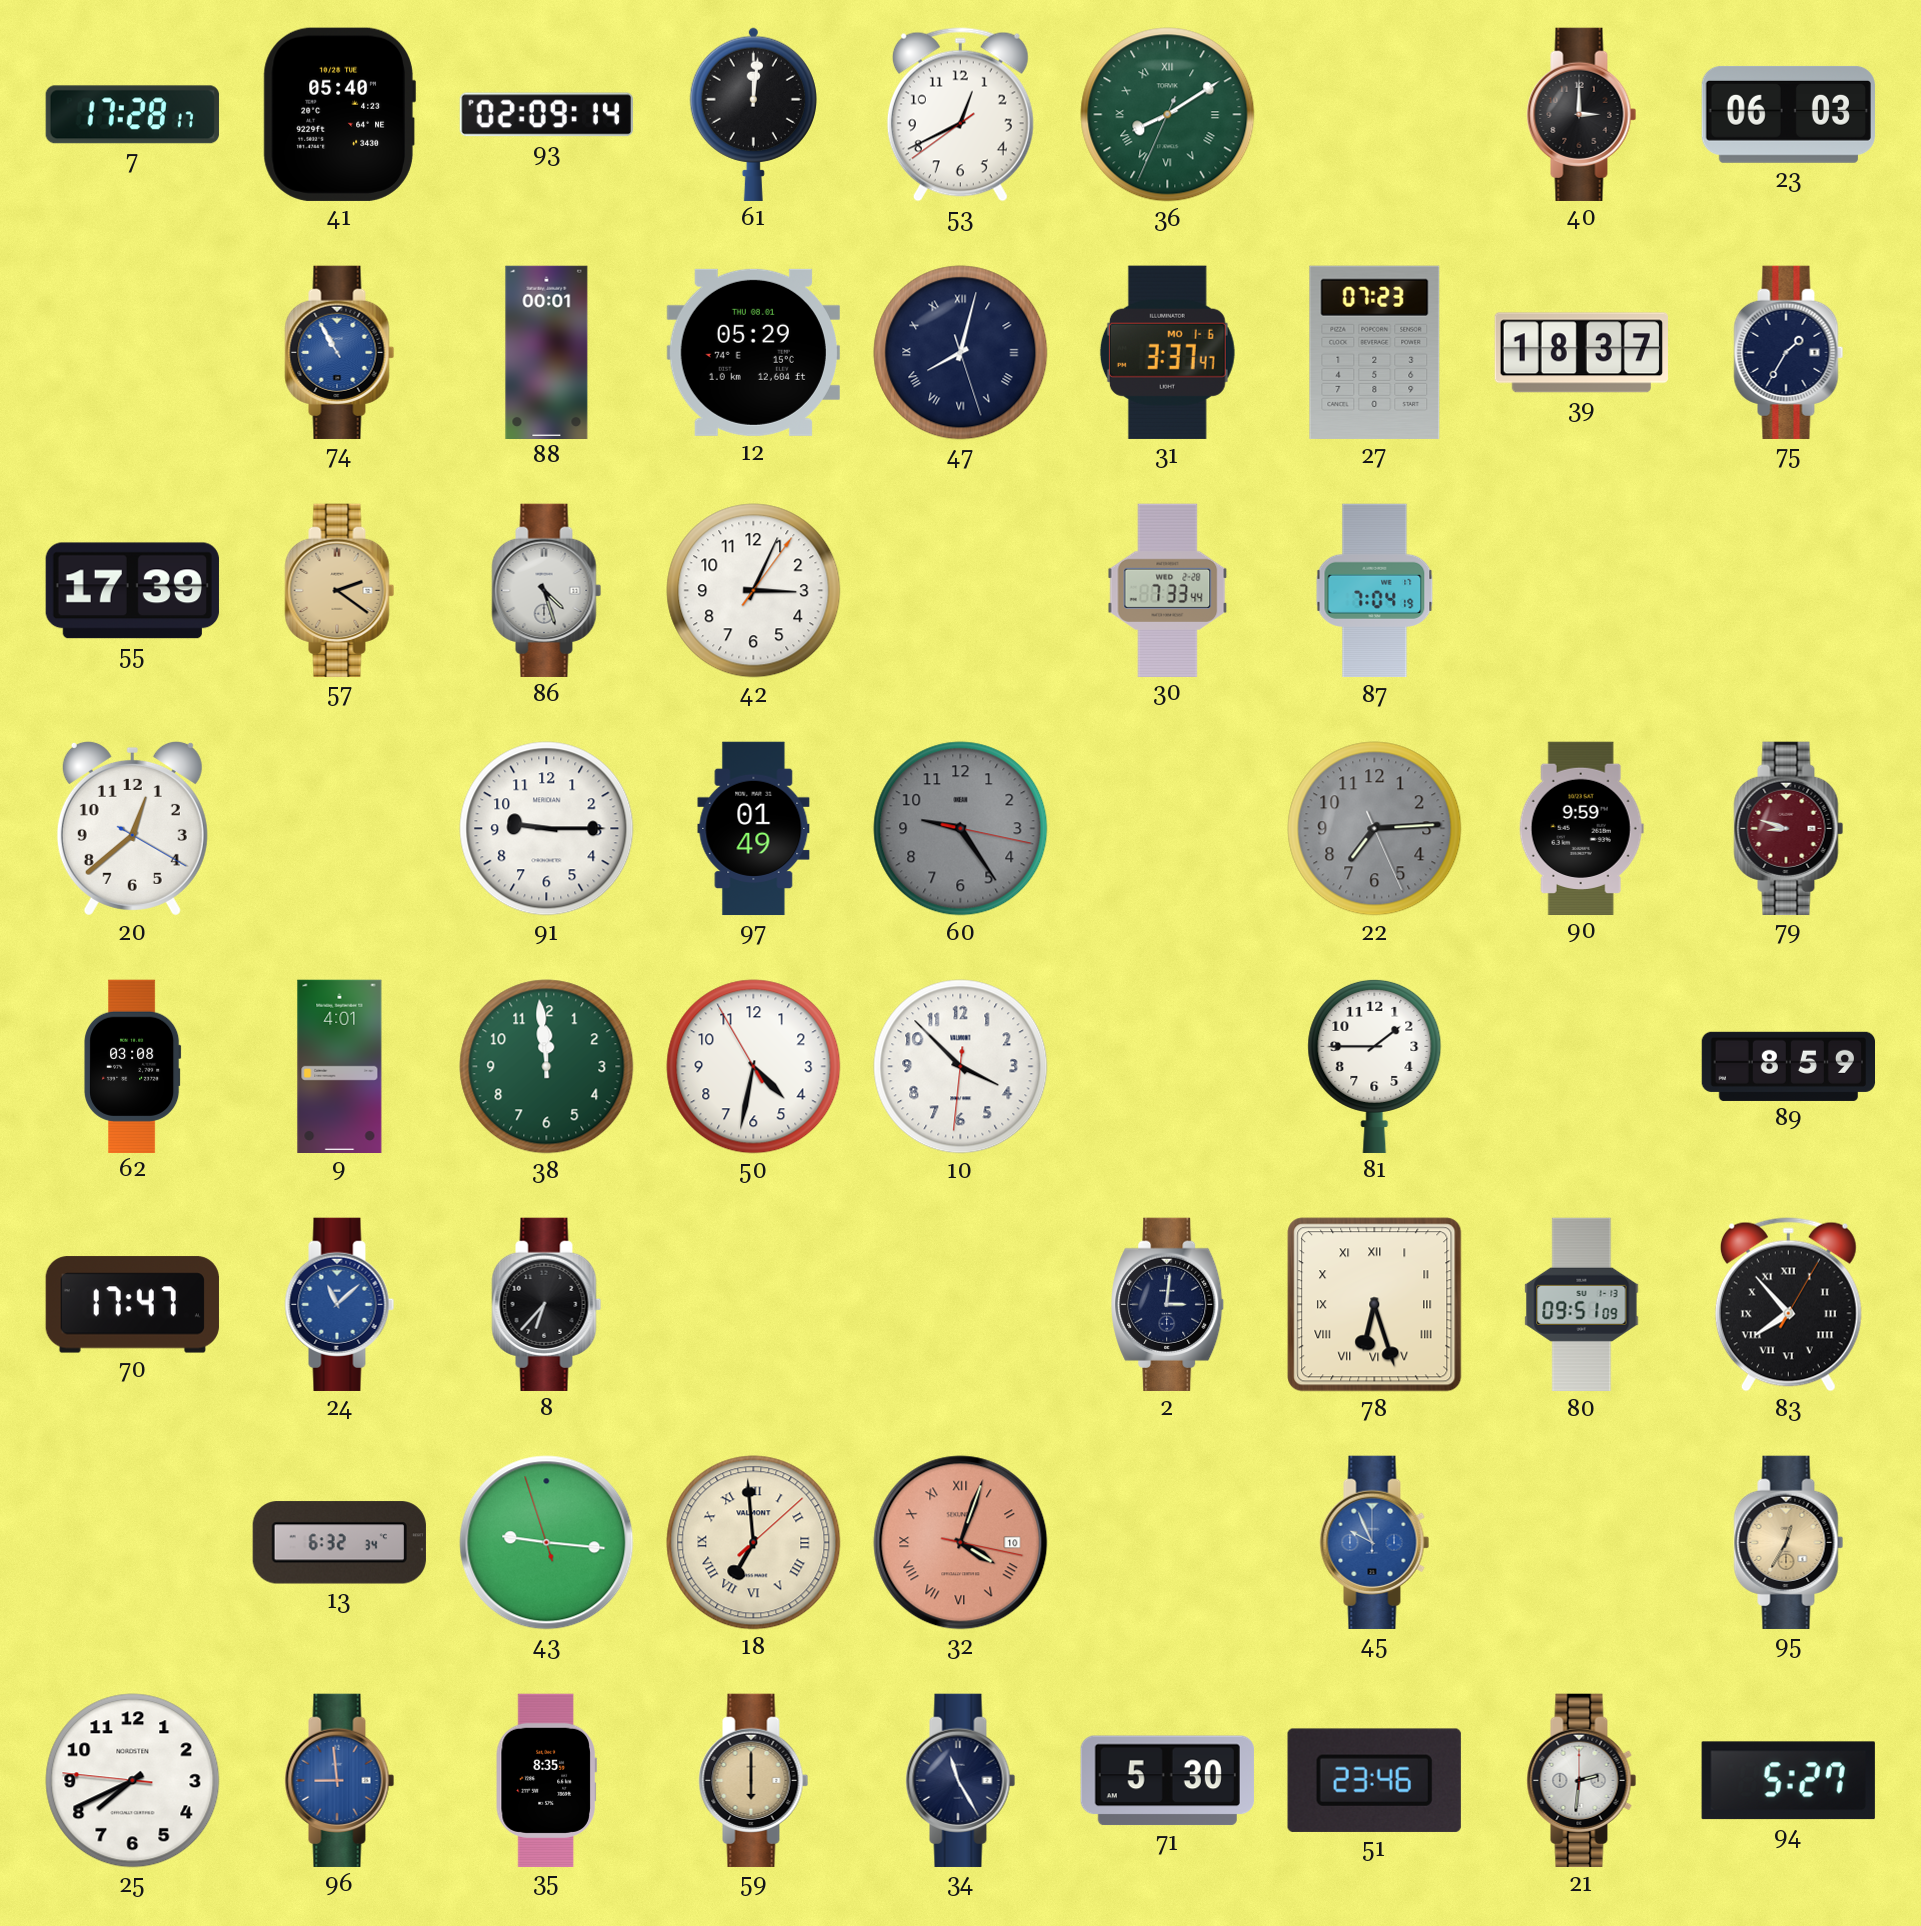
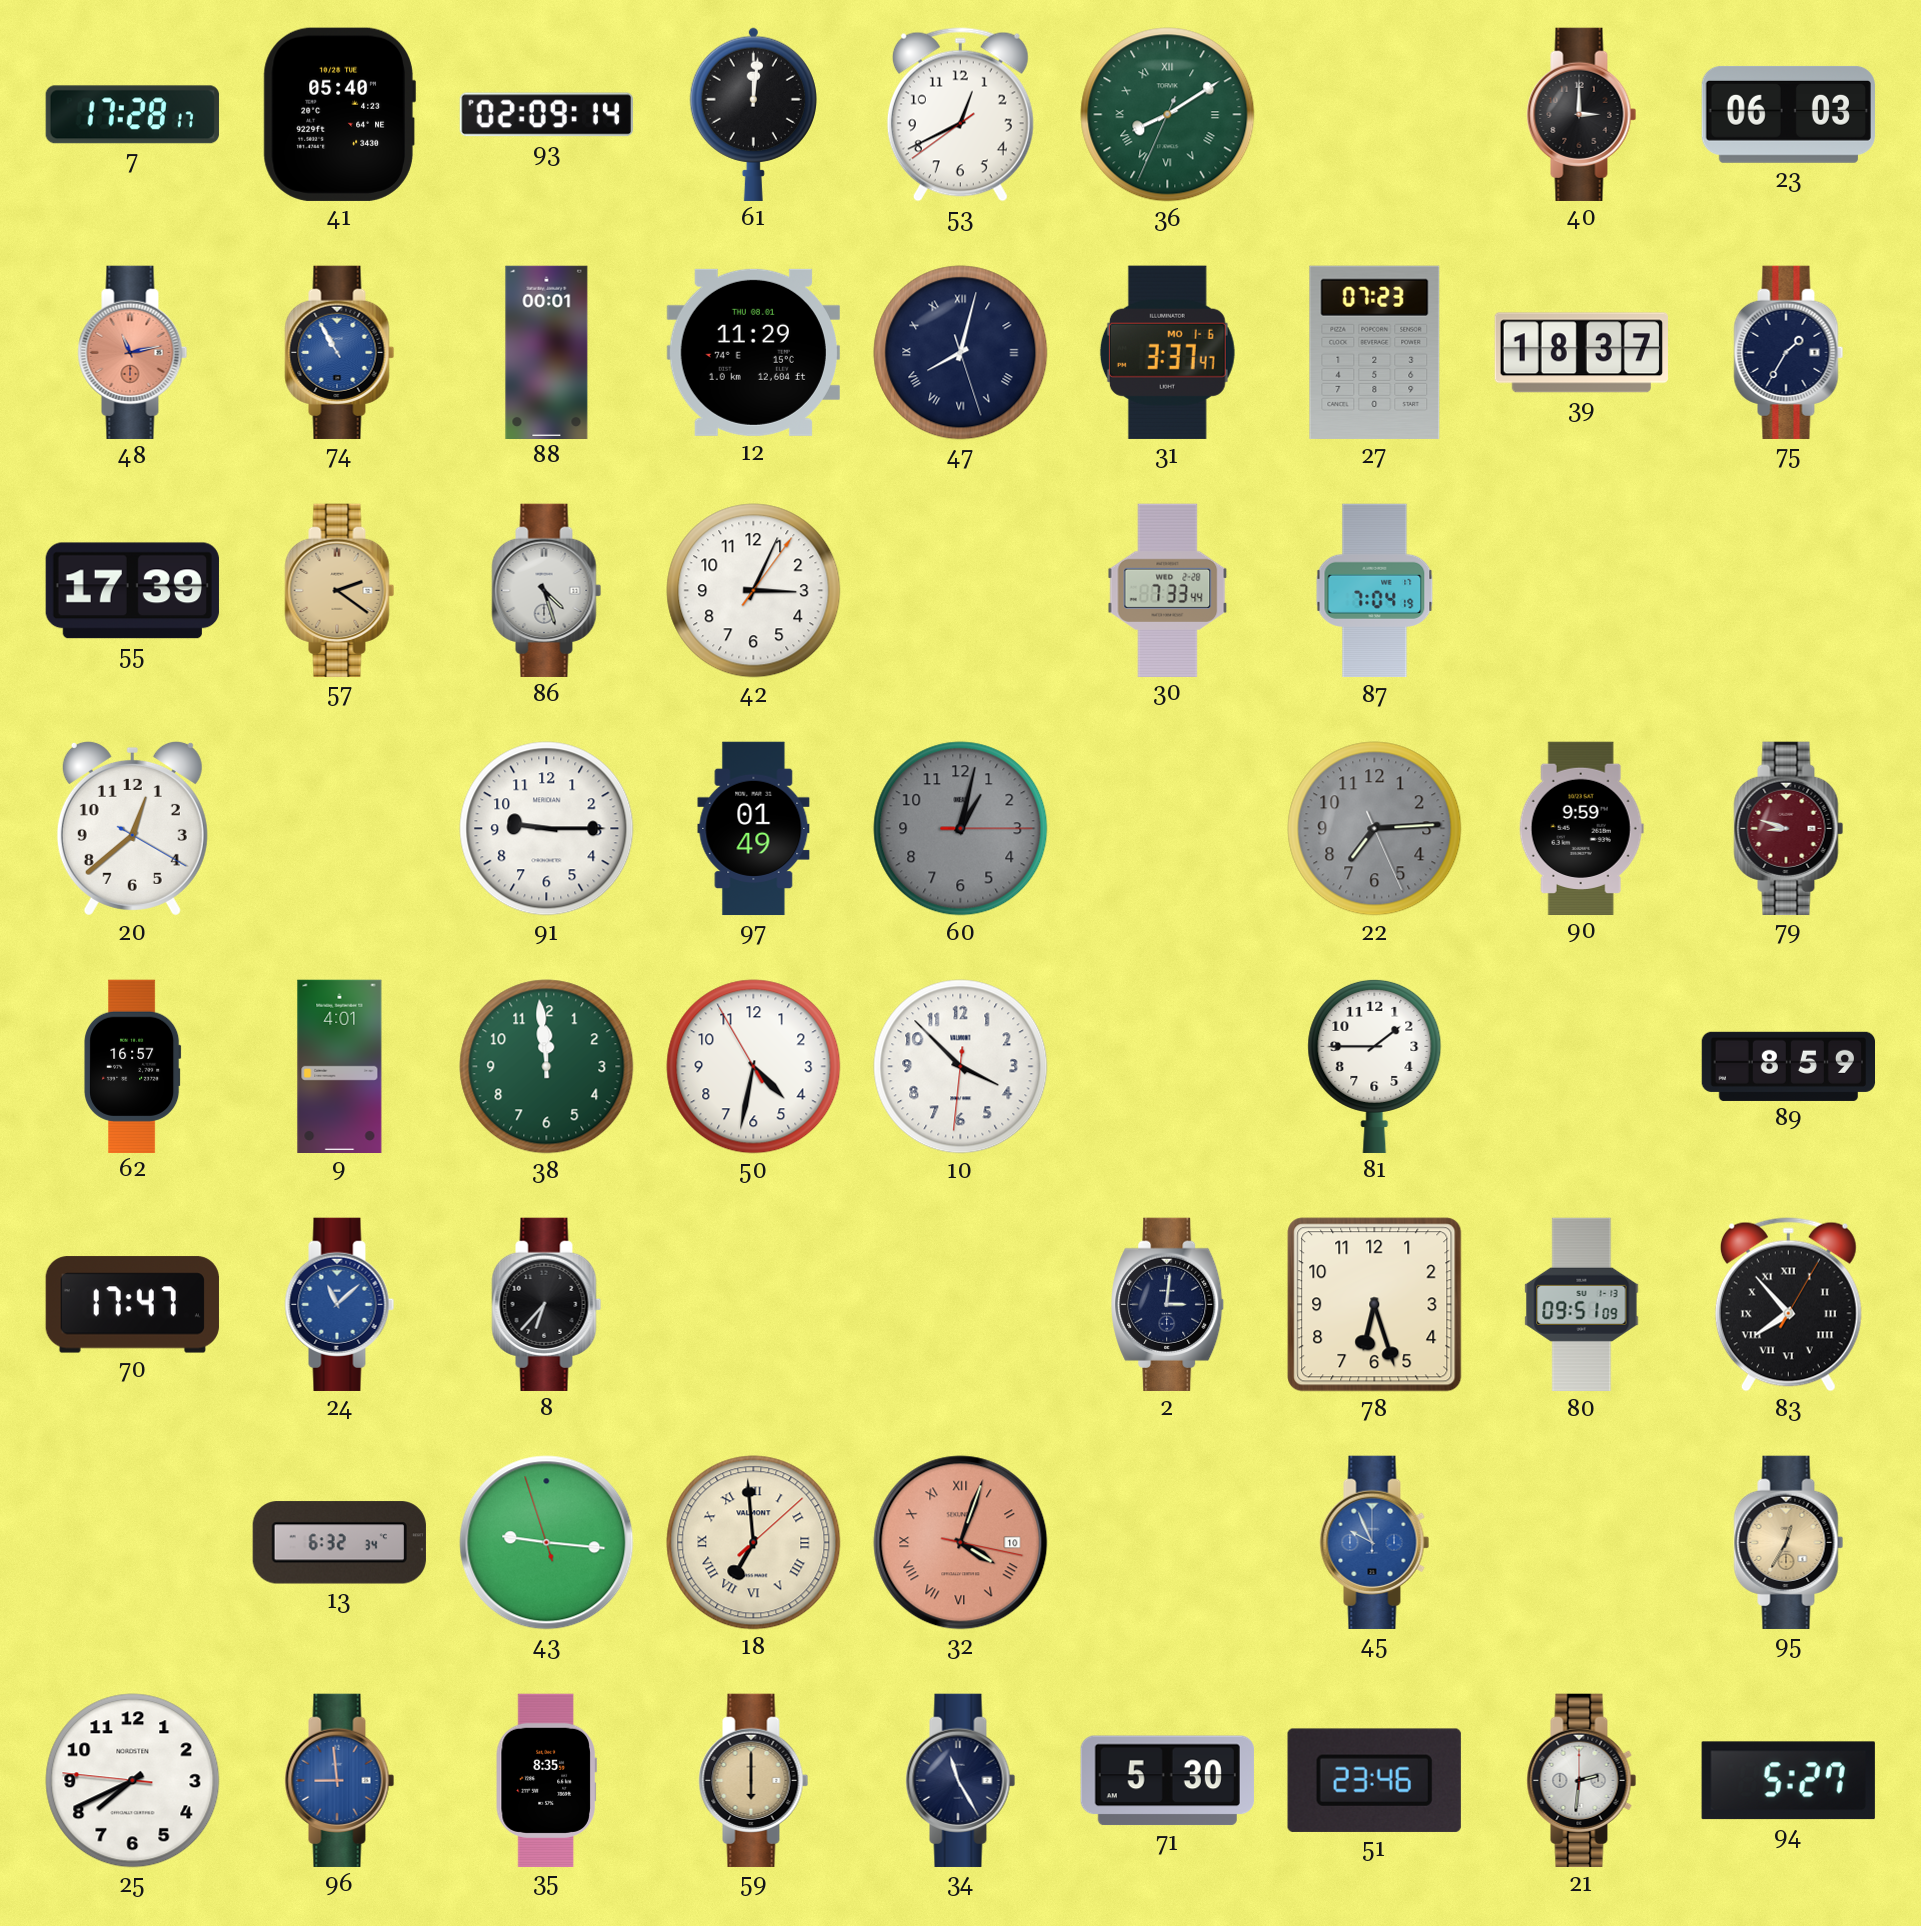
48: none -> 11:13 (133, 352)
12: 05:29 -> 11:29 (753, 352)
60: 9:24 -> 1:02 (961, 829)
62: 03:08 -> 16:57 (133, 1066)
78 numerals: Roman -> Arabic (1375, 1305)
